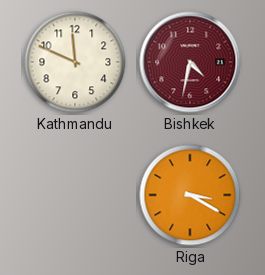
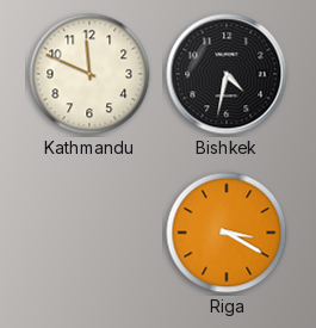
Bishkek dial: burgundy -> black (227, 74)
